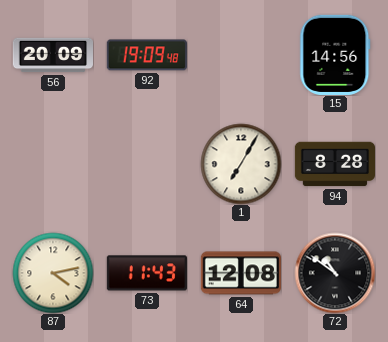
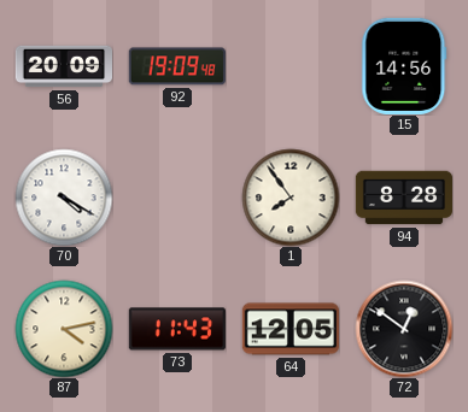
70: none -> 4:20 (64, 198)
1: 7:05 -> 7:54 (291, 198)
64: 12:08 -> 12:05 (289, 329)
72: 10:51 -> 12:51 (404, 329)
